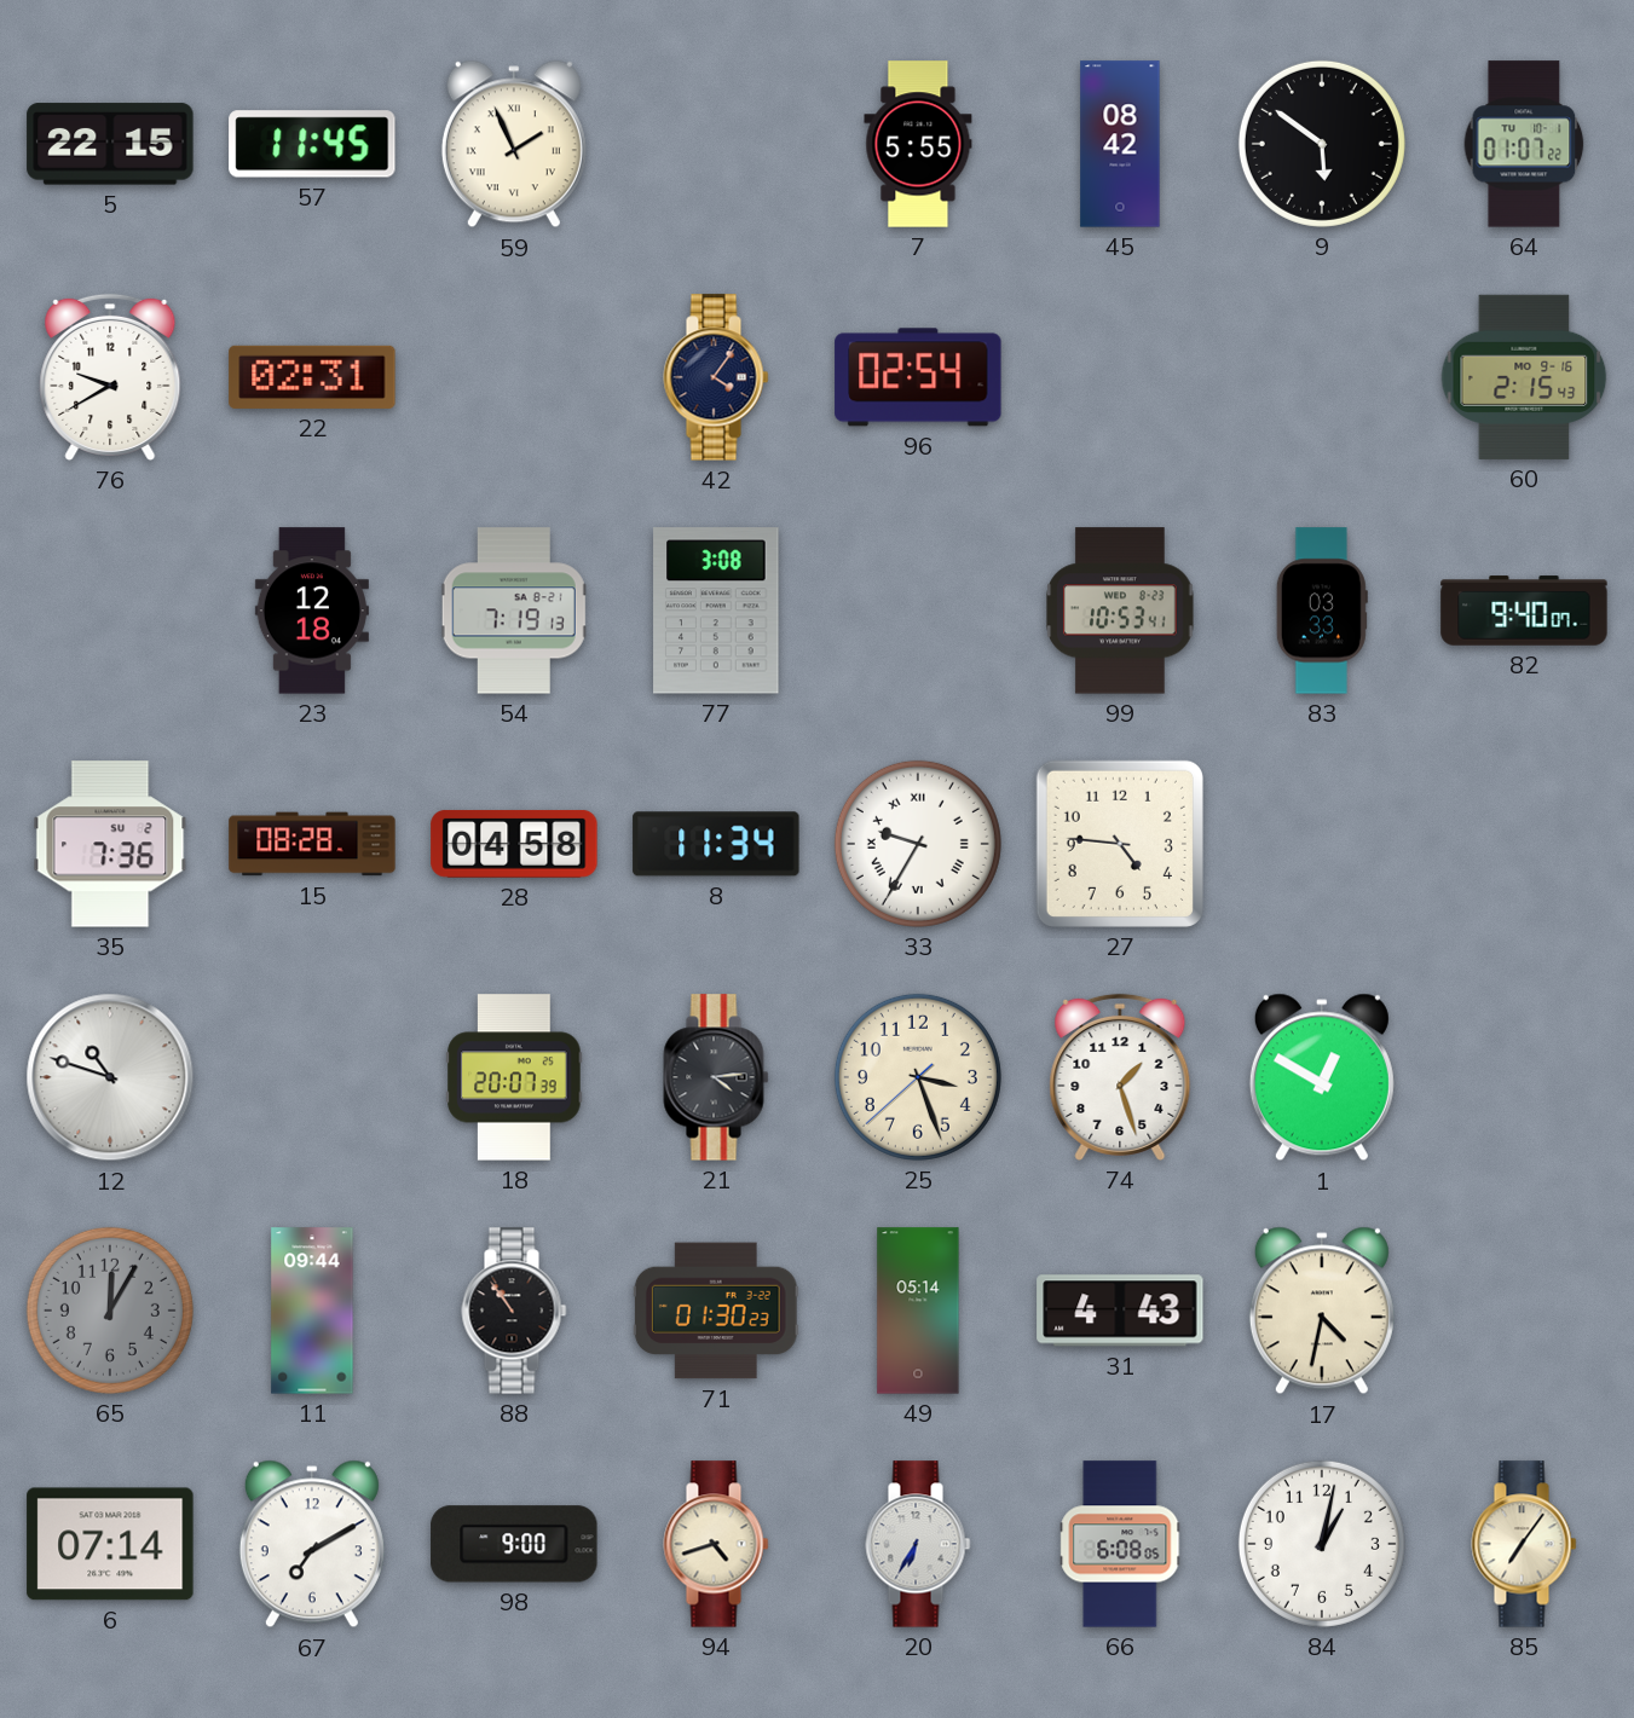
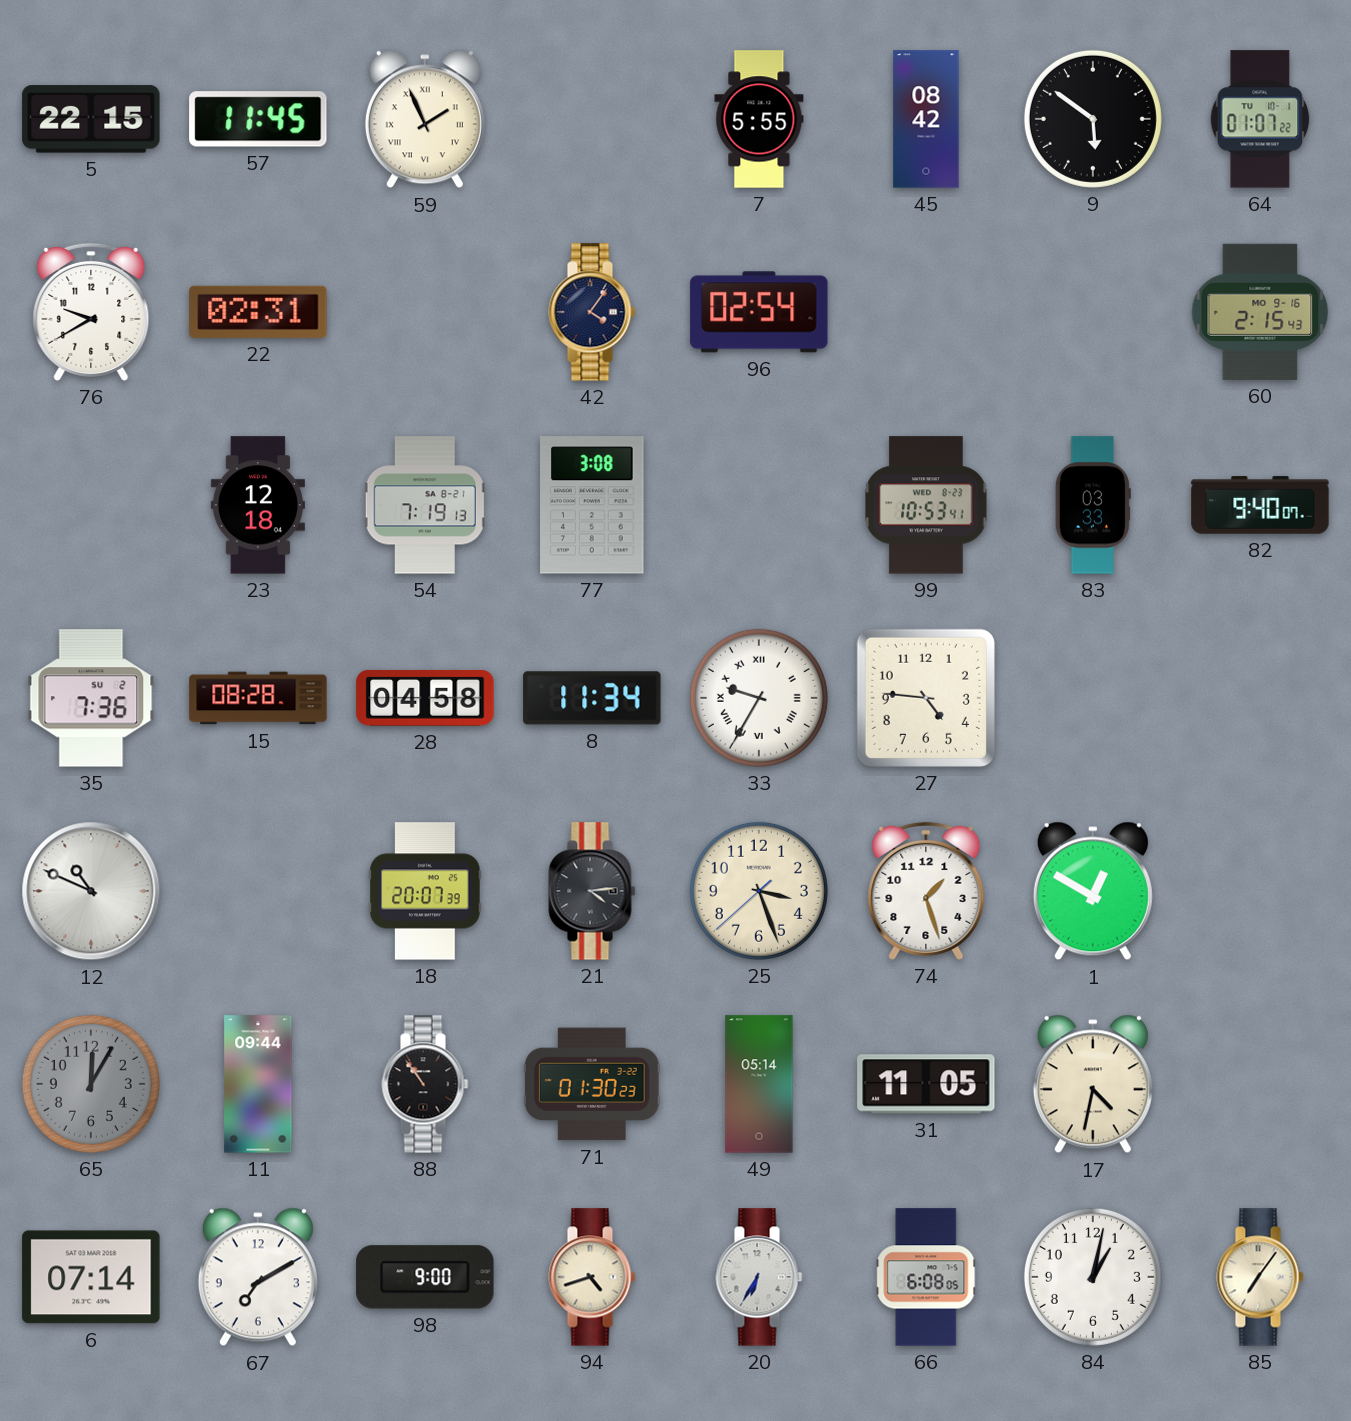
12: 10:48 -> 10:49 (91, 891)
31: 4:43 -> 11:05 (926, 1084)
